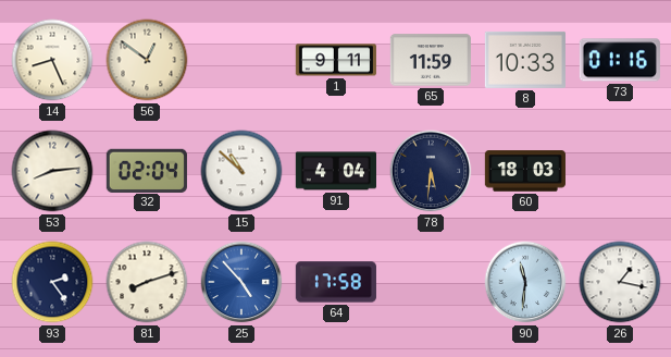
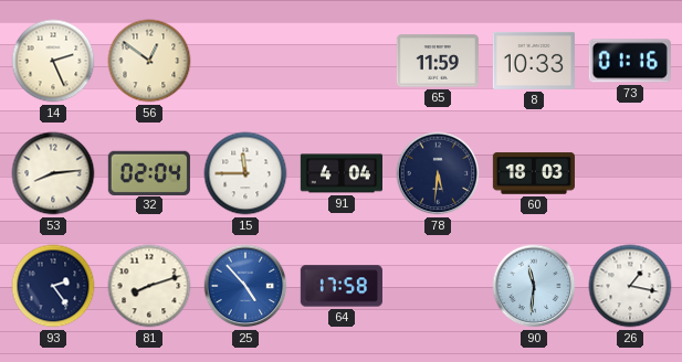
14: 8:26 -> 2:26 (53, 61)
1: 9:11 -> none (336, 60)
15: 10:52 -> 11:45 (245, 173)
